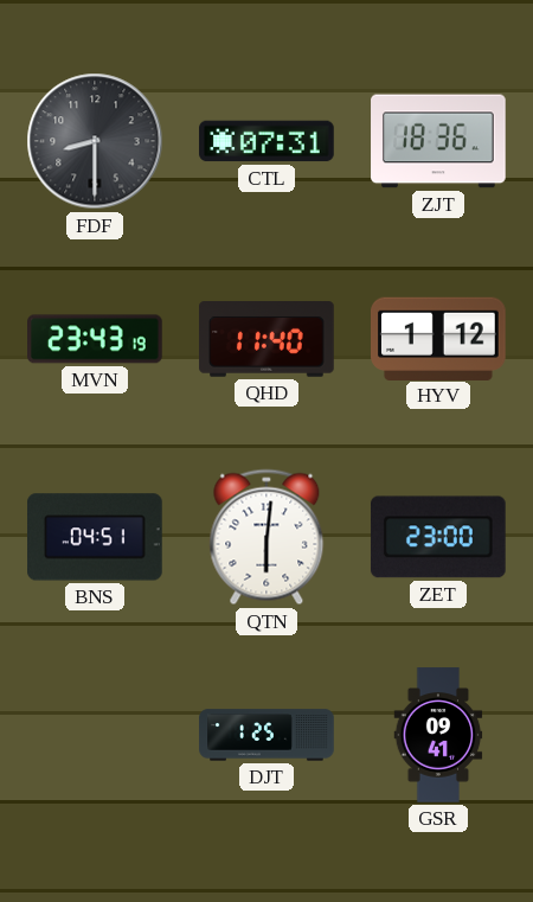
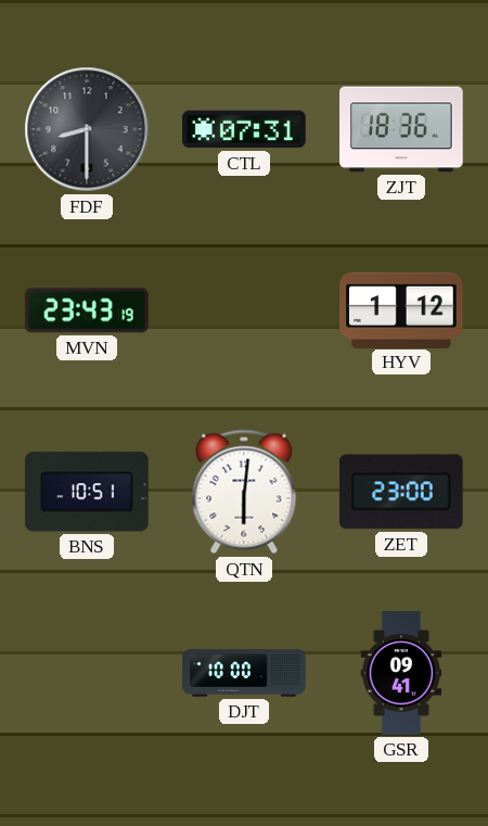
QHD: 11:40 -> none (266, 339)
BNS: 04:51 -> 10:51 (88, 492)
DJT: 1:25 -> 10:00 (244, 673)
